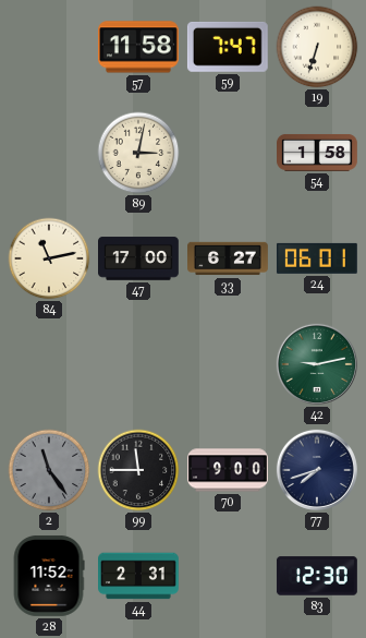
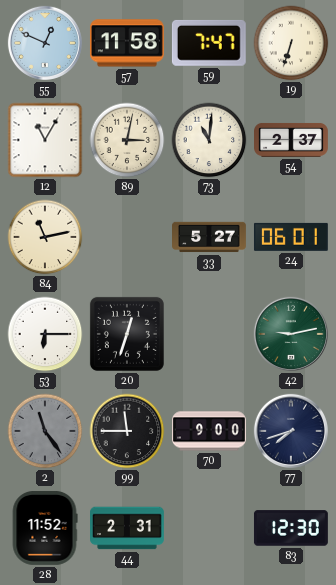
55: none -> 12:49 (45, 43)
12: none -> 11:05 (45, 140)
73: none -> 11:01 (209, 140)
54: 1:58 -> 2:37 (292, 140)
47: 17:00 -> none (139, 258)
33: 6:27 -> 5:27 (210, 237)
53: none -> 6:15 (45, 334)
20: none -> 12:33 (127, 334)
